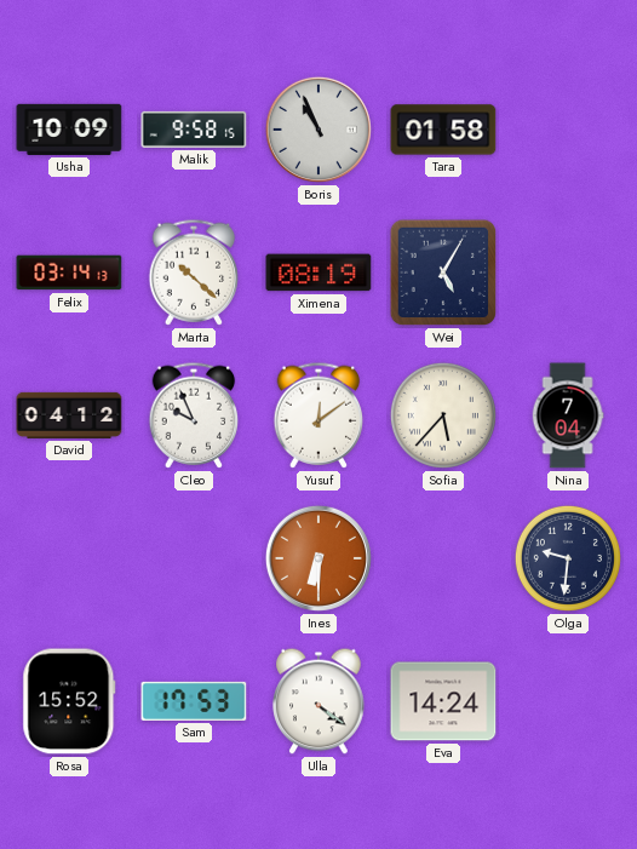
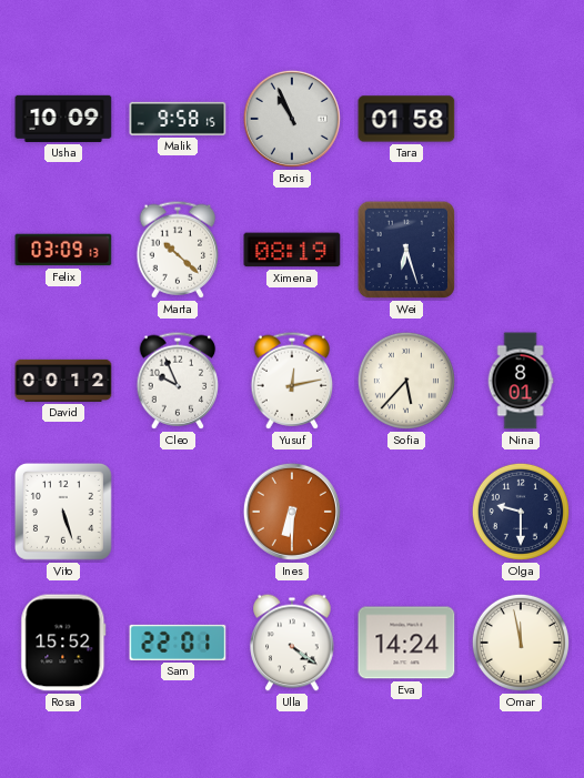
Felix: 03:14 -> 03:09 (63, 250)
Wei: 5:05 -> 6:27 (406, 250)
David: 04:12 -> 00:12 (63, 381)
Yusuf: 12:09 -> 12:13 (292, 381)
Nina: 7:04 -> 8:01 (521, 381)
Vito: none -> 5:27 (63, 512)
Olga: 9:31 -> 9:30 (521, 512)
Sam: 17:53 -> 22:01 (178, 643)
Omar: none -> 11:58 (521, 643)
